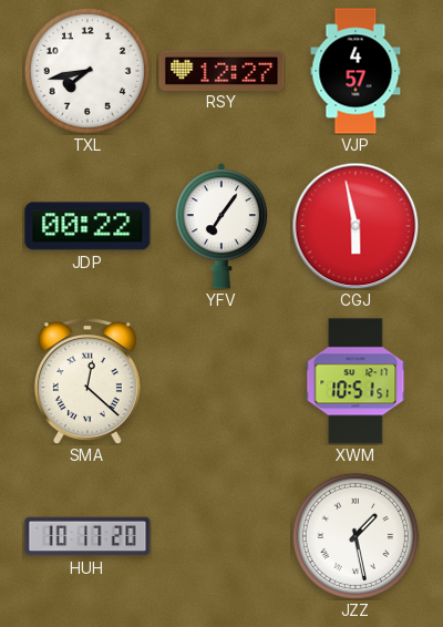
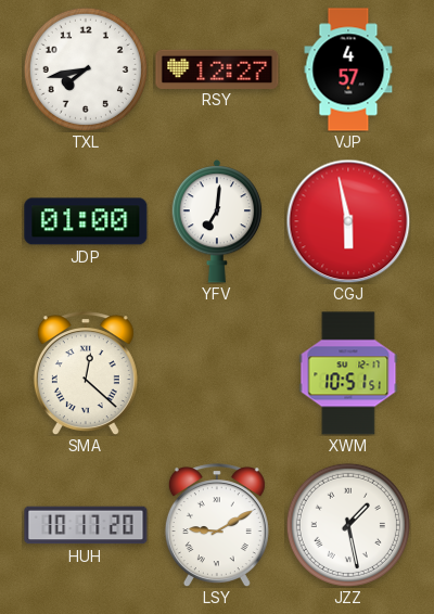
JDP: 00:22 -> 01:00 (86, 221)
YFV: 7:06 -> 7:01 (217, 221)
LSY: none -> 9:10 (217, 525)
